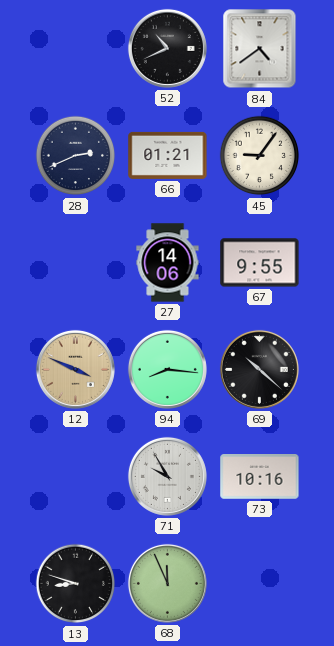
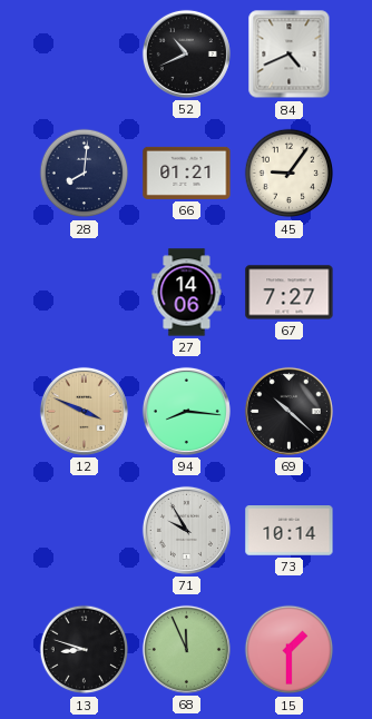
84: 4:39 -> 4:41 (290, 55)
28: 2:41 -> 8:01 (85, 174)
67: 9:55 -> 7:27 (290, 293)
73: 10:16 -> 10:14 (290, 531)
15: none -> 1:30 (290, 650)
